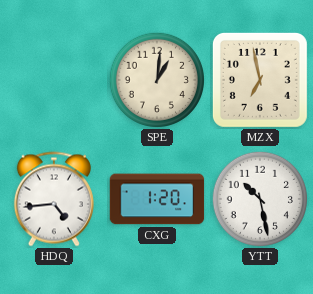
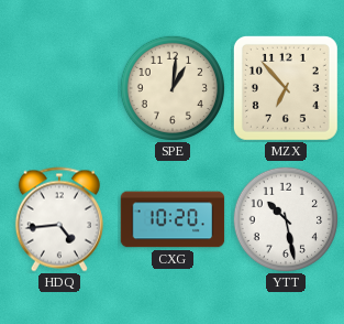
MZX: 6:58 -> 6:53 (286, 88)
CXG: 1:20 -> 10:20 (173, 219)
